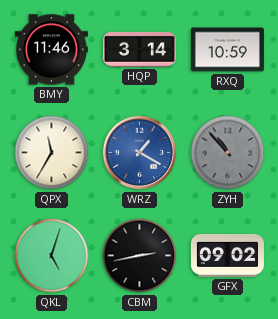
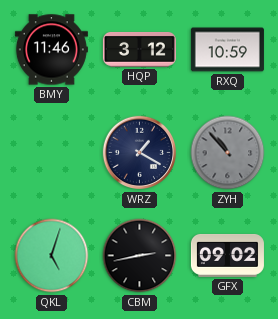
HQP: 3:14 -> 3:12 (139, 49)
QPX: 11:35 -> none (52, 153)
WRZ dial: blue -> navy (140, 153)
